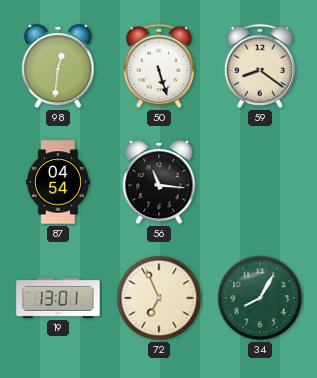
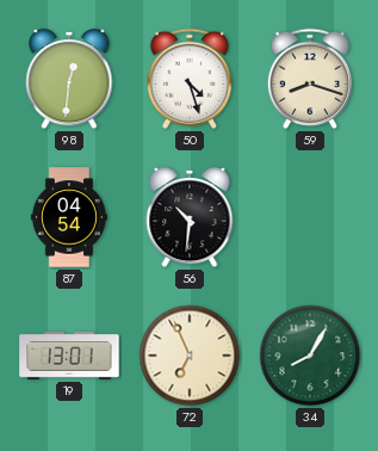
50: 5:27 -> 4:27 (190, 79)
59: 8:21 -> 8:18 (310, 79)
56: 11:16 -> 10:31 (190, 217)
